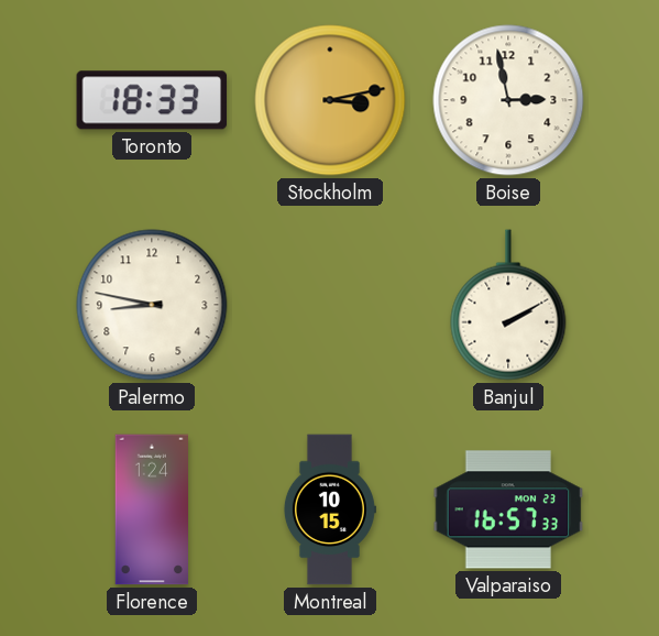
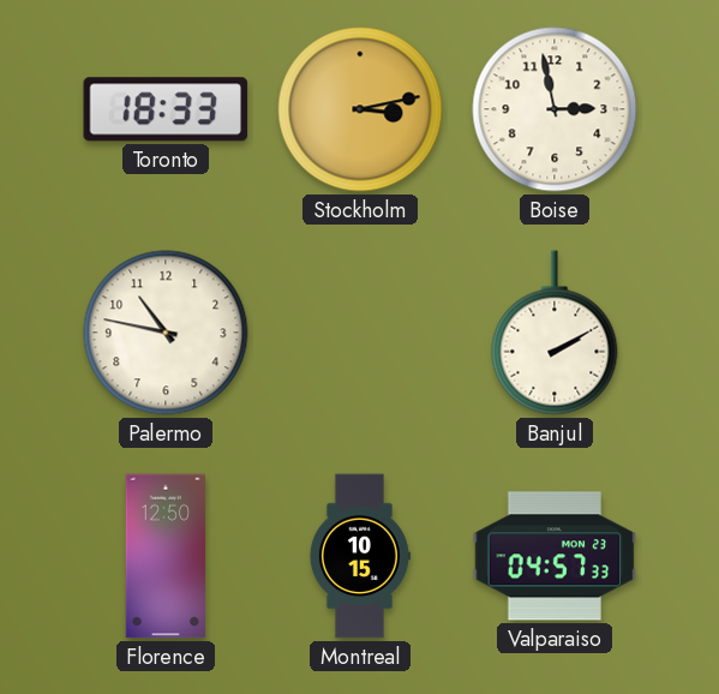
Palermo: 8:47 -> 10:47 (166, 333)
Florence: 1:24 -> 12:50 (166, 556)
Valparaiso: 16:57 -> 04:57 (555, 556)
